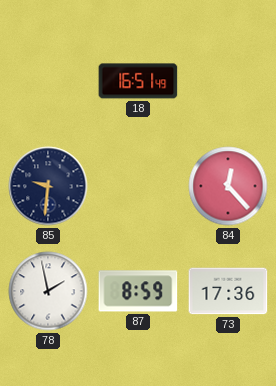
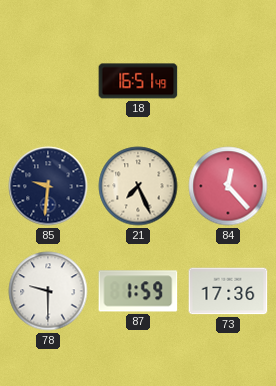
21: none -> 7:26 (138, 186)
78: 1:58 -> 9:30 (48, 291)
87: 8:59 -> 1:59 (138, 291)
